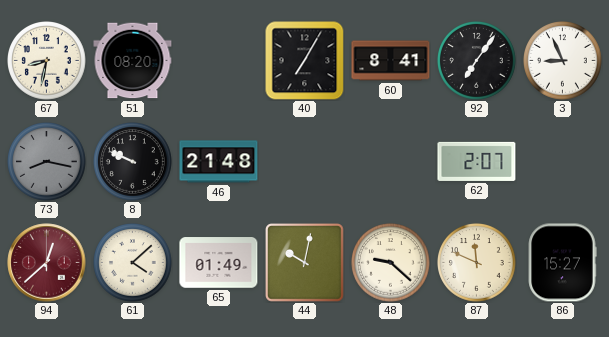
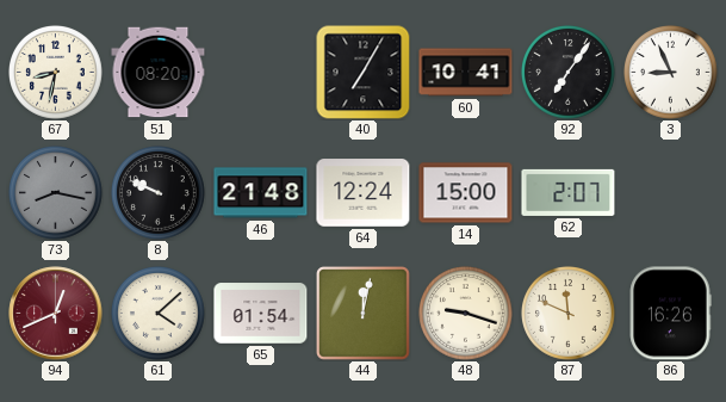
60: 8:41 -> 10:41 (466, 73)
64: none -> 12:24 (364, 193)
14: none -> 15:00 (466, 193)
94: 12:38 -> 12:41 (56, 314)
65: 01:49 -> 01:54 (261, 314)
44: 10:02 -> 12:02 (364, 314)
48: 9:22 -> 9:18 (466, 314)
86: 15:27 -> 16:26 (670, 314)
